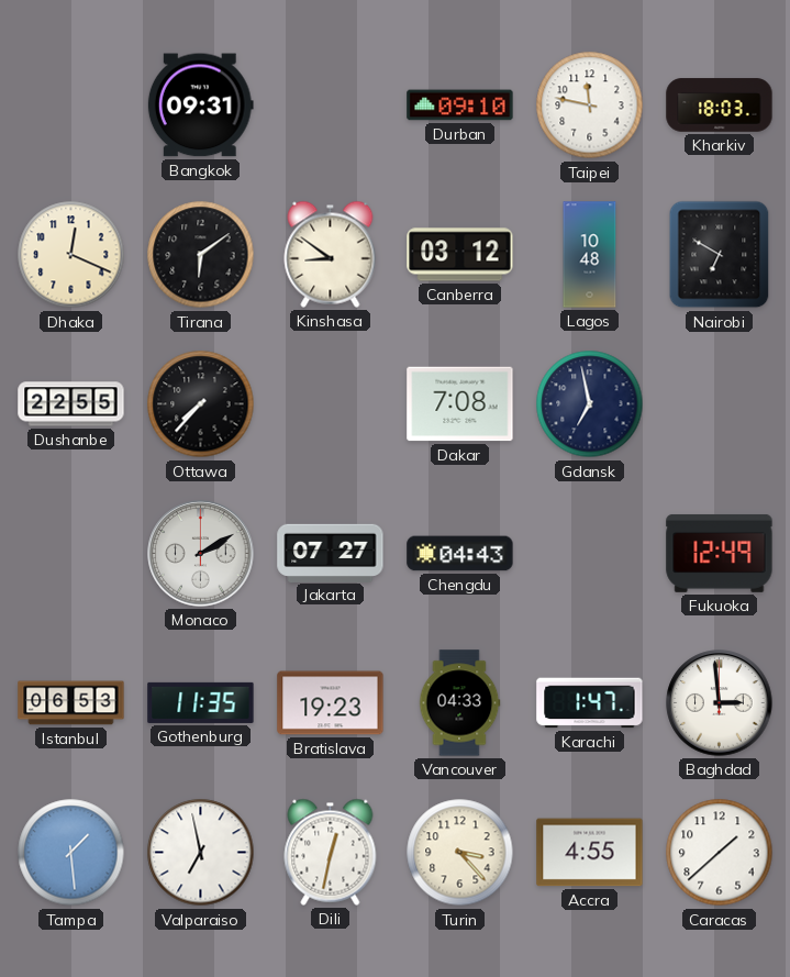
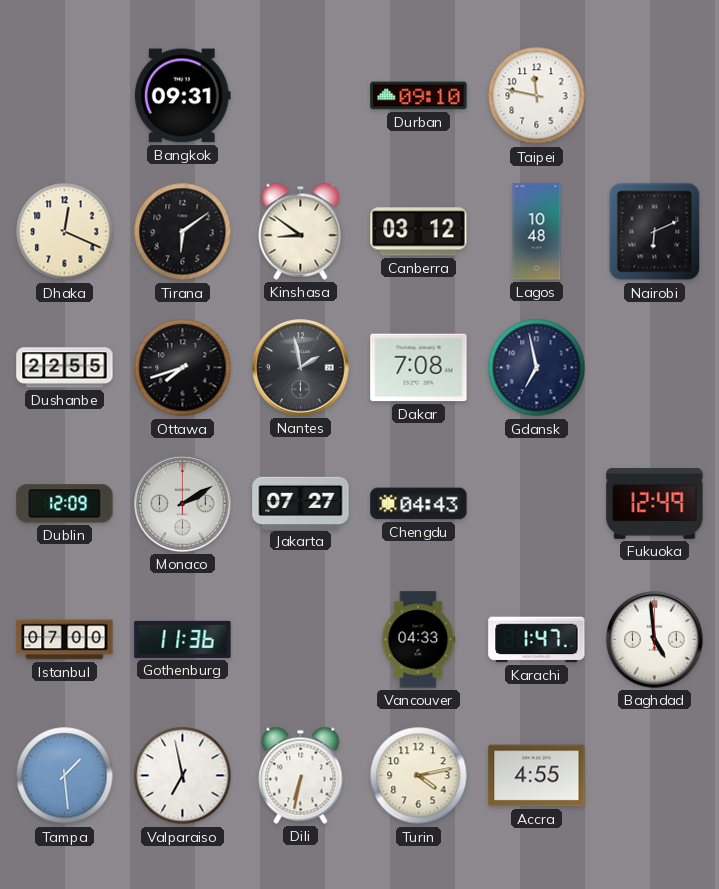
Kharkiv: 18:03 -> none (720, 106)
Nairobi: 6:50 -> 6:11 (655, 232)
Ottawa: 7:37 -> 7:42 (183, 368)
Nantes: none -> 1:58 (301, 368)
Dublin: none -> 12:09 (65, 504)
Istanbul: 06:53 -> 07:00 (65, 640)
Gothenburg: 11:35 -> 11:36 (183, 639)
Bratislava: 19:23 -> none (331, 703)
Baghdad: 2:59 -> 4:59 (655, 640)
Dili: 12:32 -> 6:32 (301, 775)
Turin: 3:23 -> 4:13 (419, 776)
Caracas: 1:38 -> none (720, 853)
